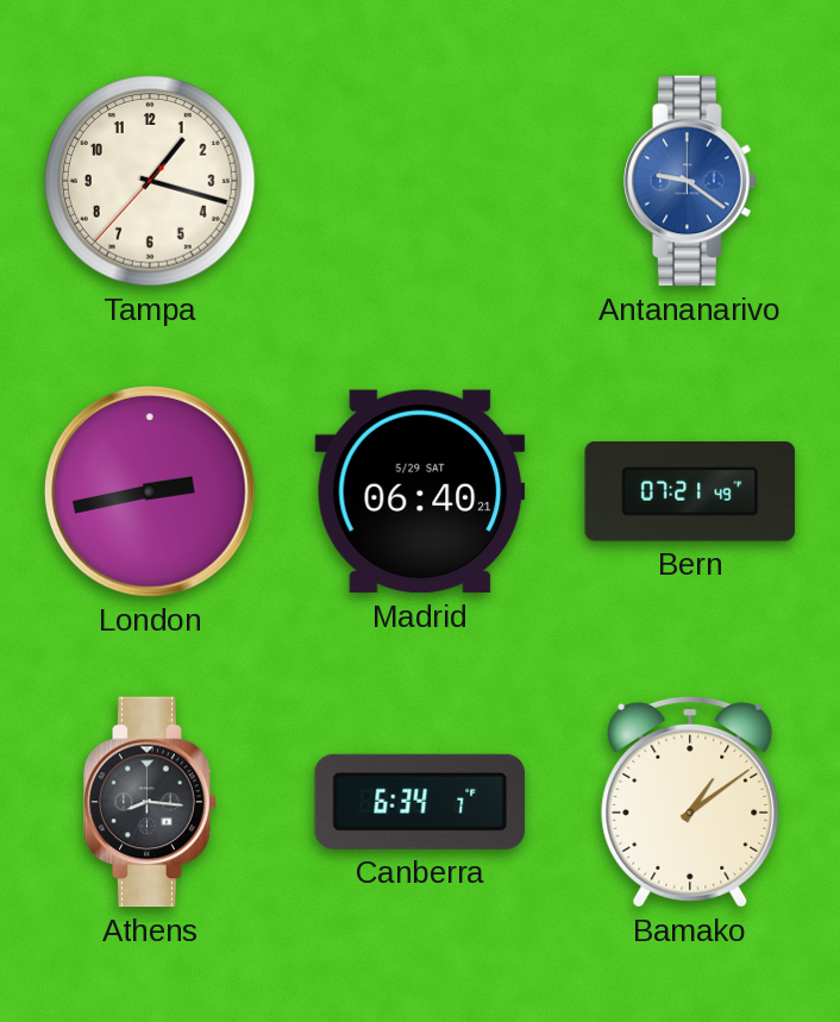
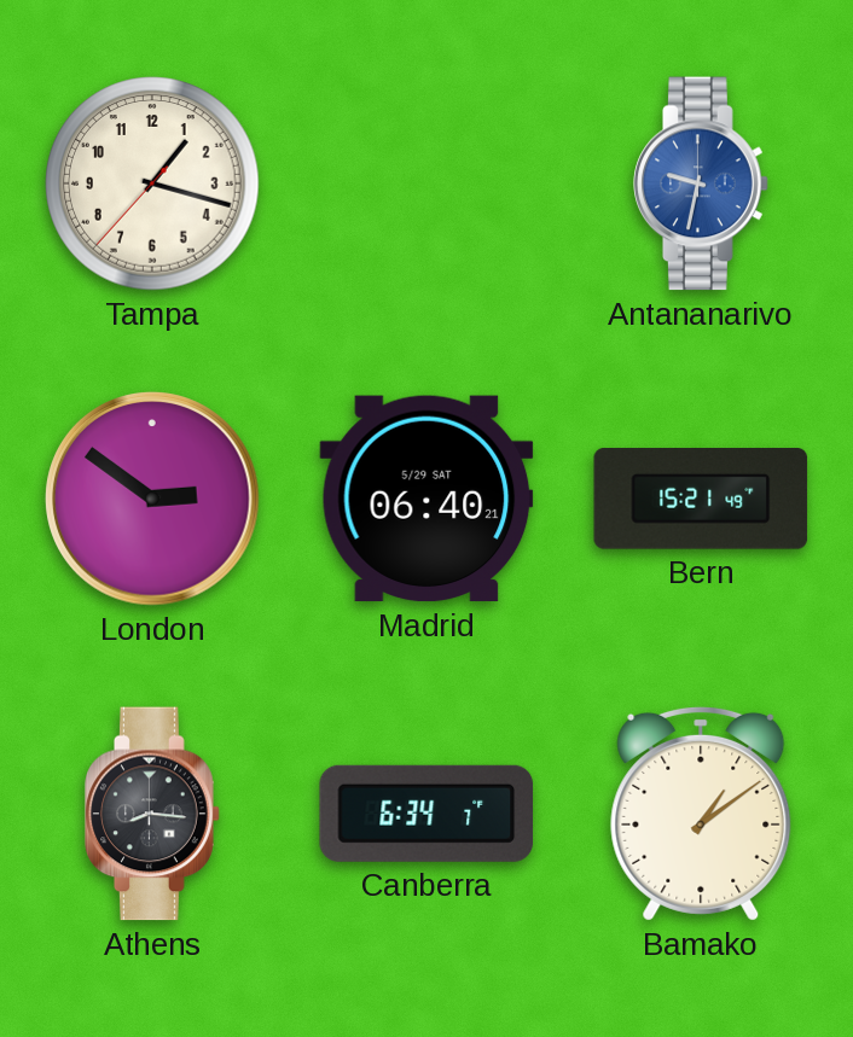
Antananarivo: 9:21 -> 9:32 (701, 183)
London: 2:43 -> 2:51 (152, 499)
Bern: 07:21 -> 15:21 (701, 500)
